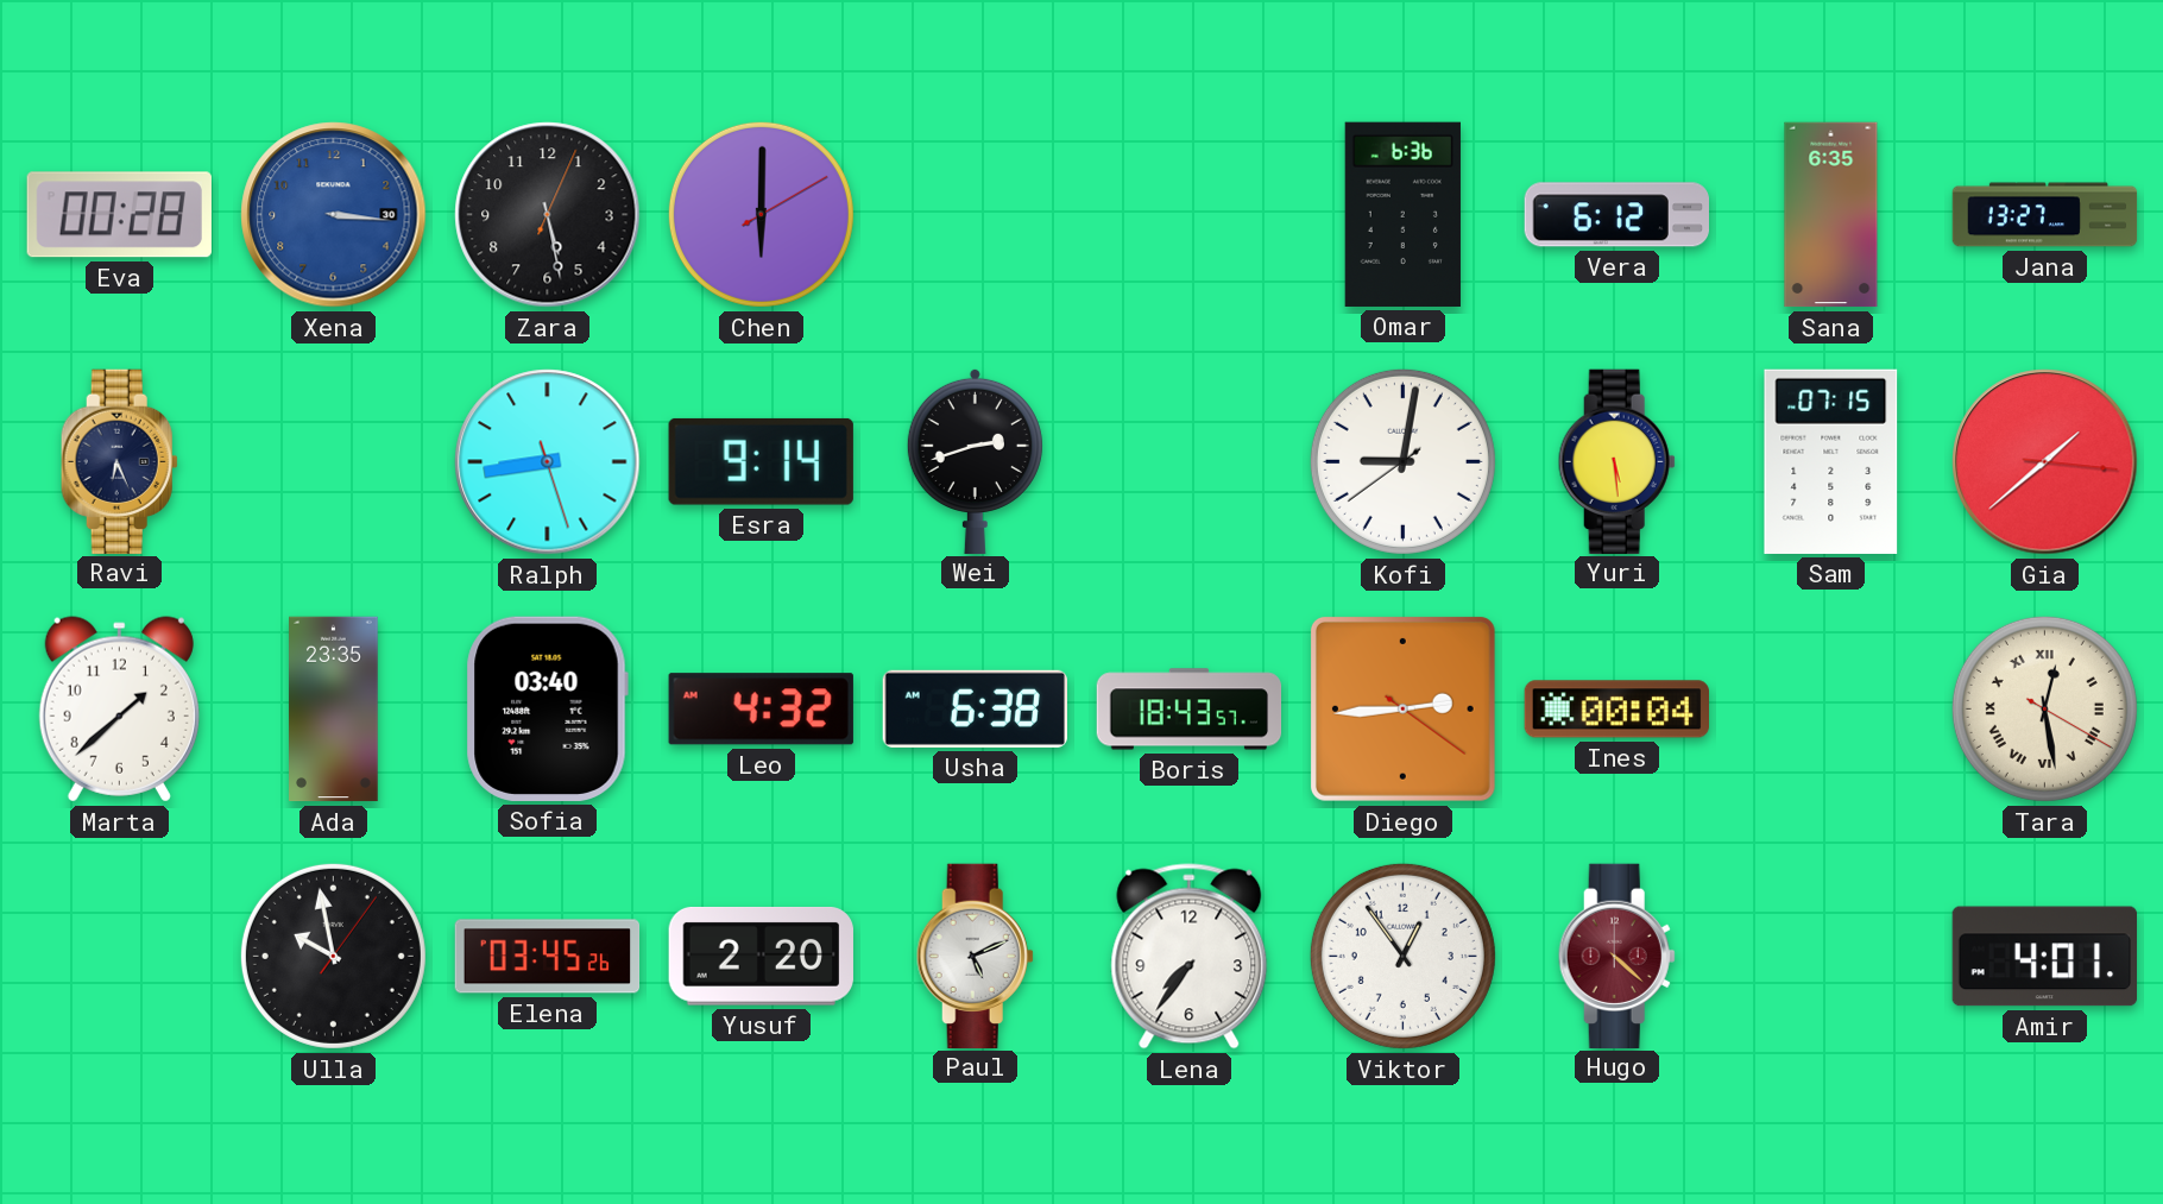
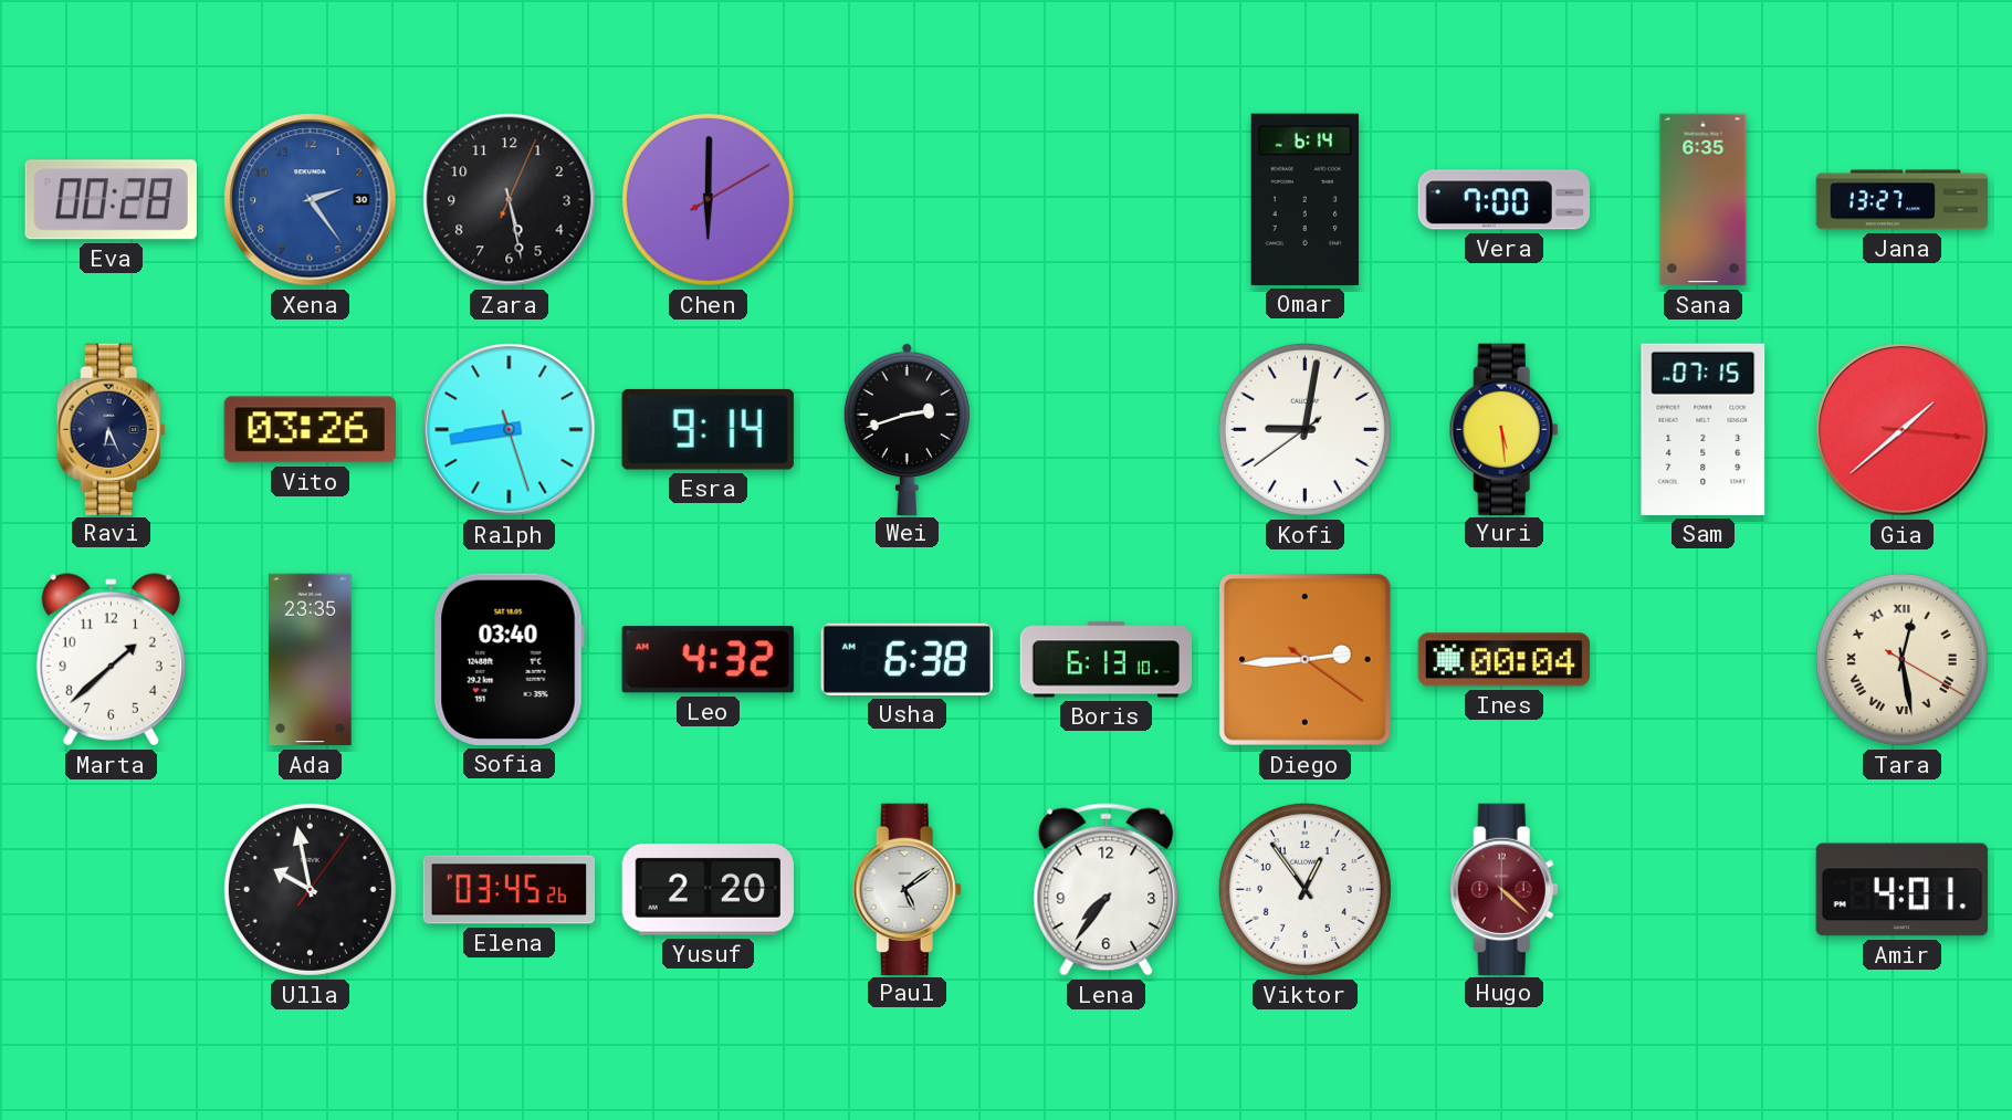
Xena: 3:16 -> 2:24 (311, 200)
Omar: 6:36 -> 6:14 (1304, 199)
Vera: 6:12 -> 7:00 (1503, 200)
Vito: none -> 03:26 (310, 430)
Boris: 18:43 -> 6:13 (1107, 660)
Paul: 5:11 -> 5:09 (907, 889)
